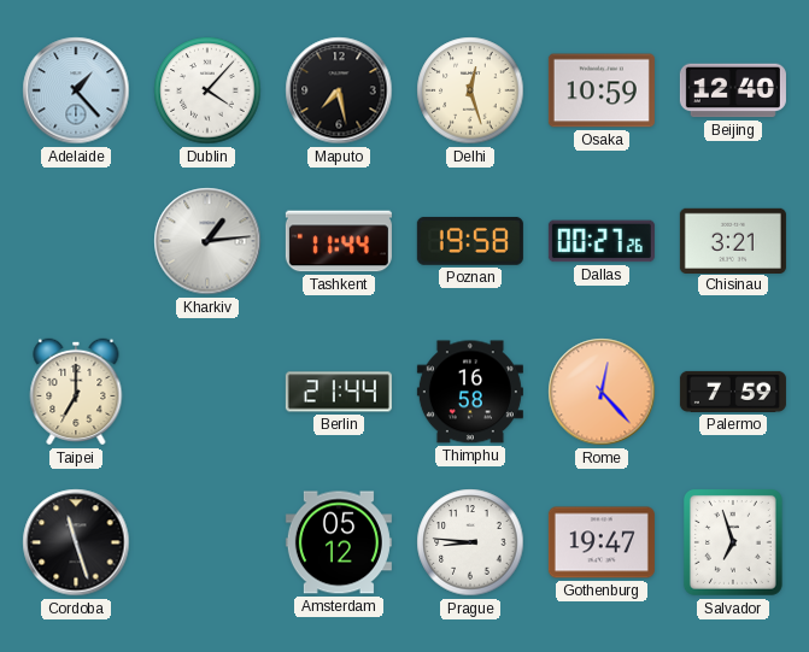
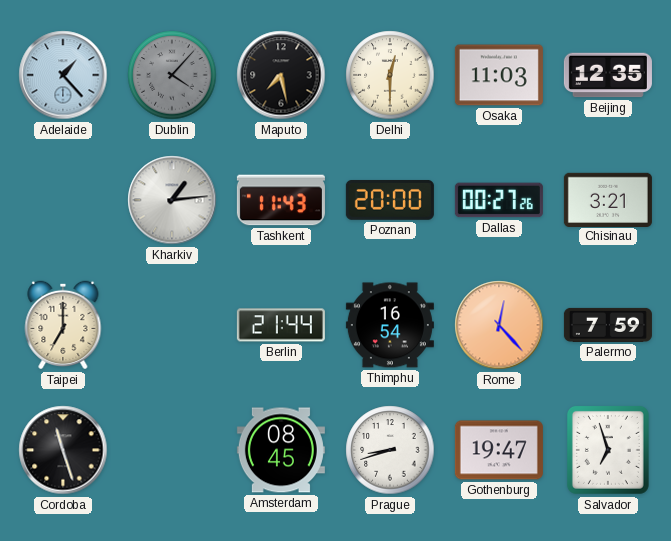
Dublin dial: white -> grey (172, 75)
Delhi: 12:27 -> 12:30 (390, 75)
Osaka: 10:59 -> 11:03 (499, 75)
Beijing: 12:40 -> 12:35 (608, 75)
Tashkent: 11:44 -> 11:43 (281, 200)
Poznan: 19:58 -> 20:00 (390, 200)
Thimphu: 16:58 -> 16:54 (390, 325)
Amsterdam: 05:12 -> 08:45 (281, 450)
Prague: 8:46 -> 8:42 (390, 450)
